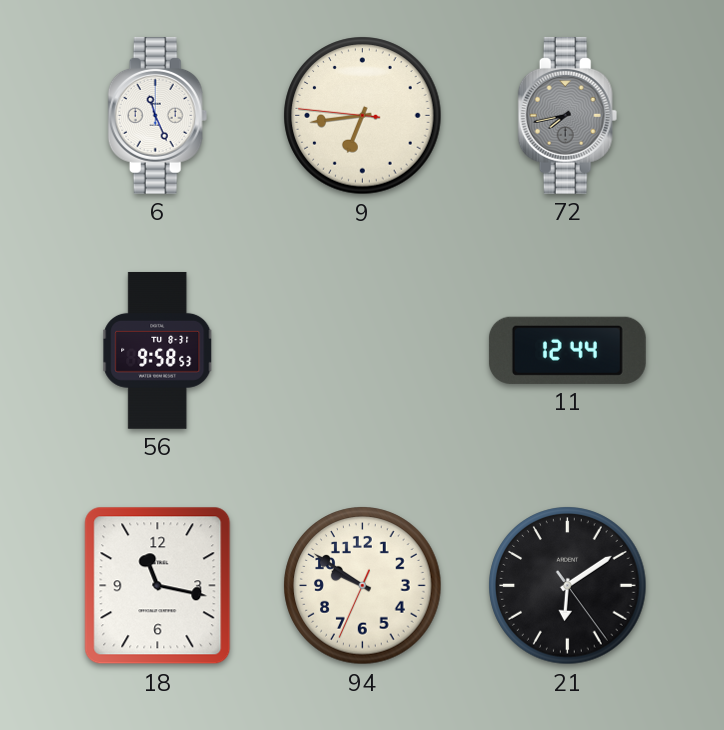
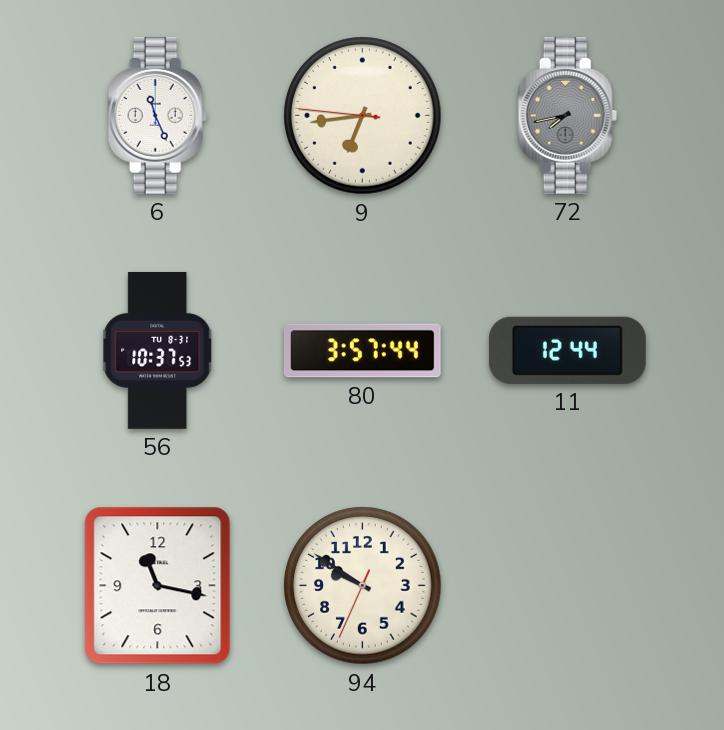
56: 9:58 -> 10:37 (158, 350)
80: none -> 3:57 (362, 351)
21: 6:09 -> none (568, 586)
